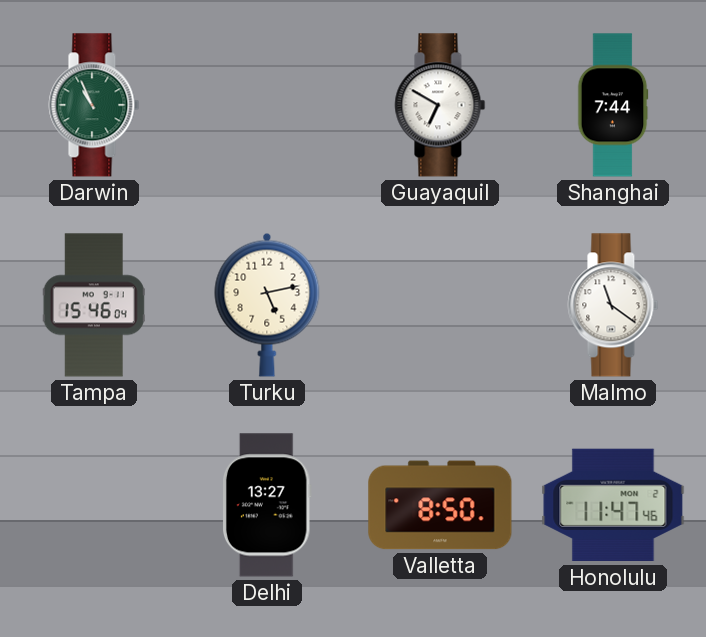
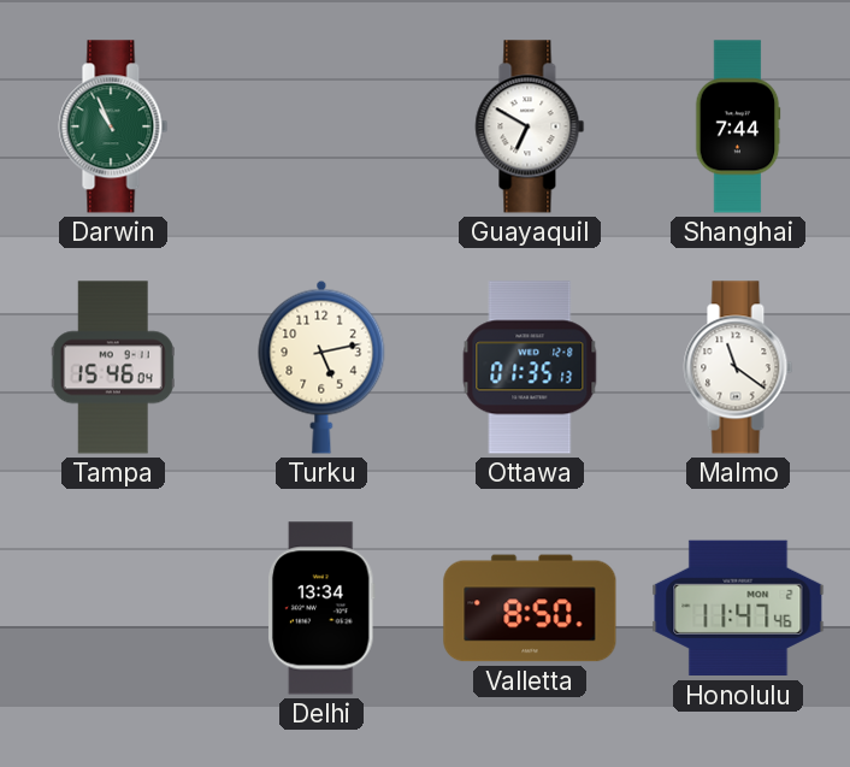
Ottawa: none -> 01:35 (530, 367)
Delhi: 13:27 -> 13:34 (321, 608)
